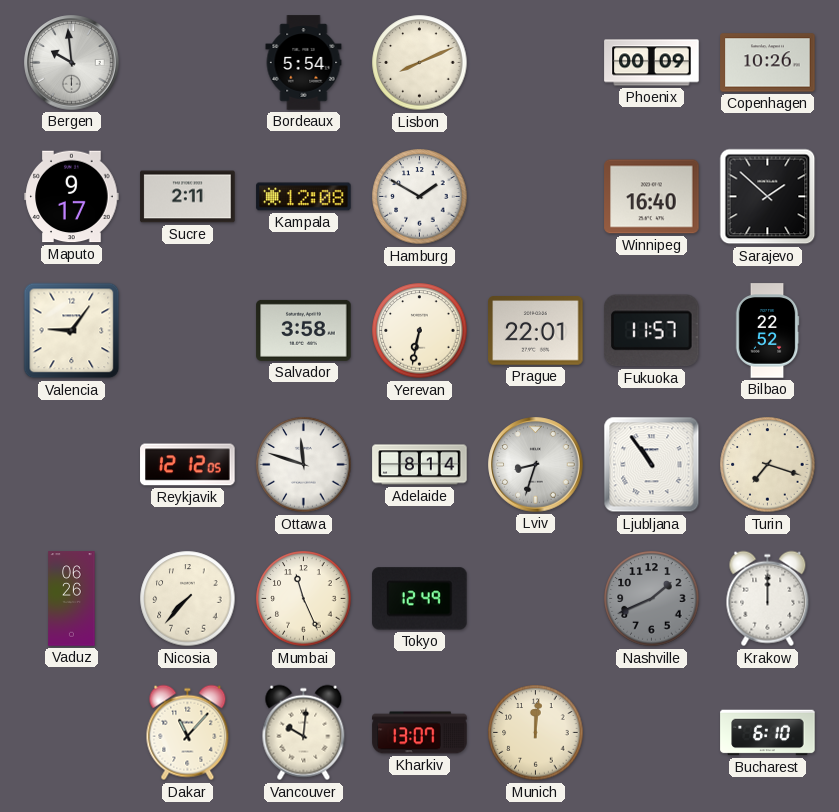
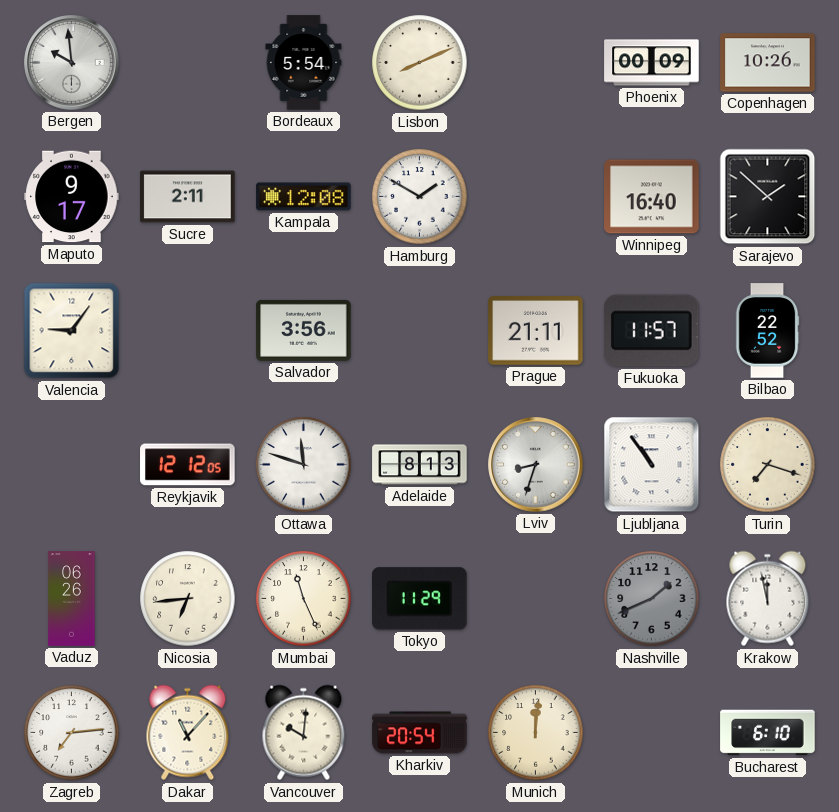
Salvador: 3:58 -> 3:56 (304, 330)
Yerevan: 6:32 -> none (420, 331)
Prague: 22:01 -> 21:11 (536, 331)
Adelaide: 8:14 -> 8:13 (420, 465)
Nicosia: 7:37 -> 6:44 (188, 599)
Tokyo: 12:49 -> 11:29 (420, 599)
Krakow: 12:00 -> 11:58 (768, 599)
Zagreb: none -> 7:14 (72, 733)
Kharkiv: 13:07 -> 20:54 (420, 733)
